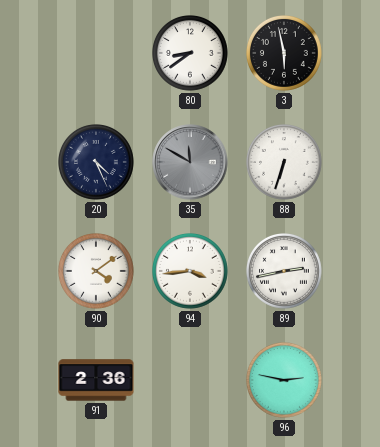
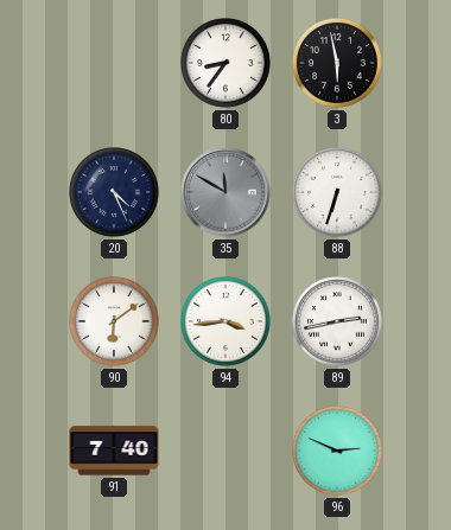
80: 8:39 -> 8:36 (227, 64)
90: 4:09 -> 6:09 (115, 323)
91: 2:36 -> 7:40 (114, 451)
96: 2:47 -> 2:49 (338, 452)
